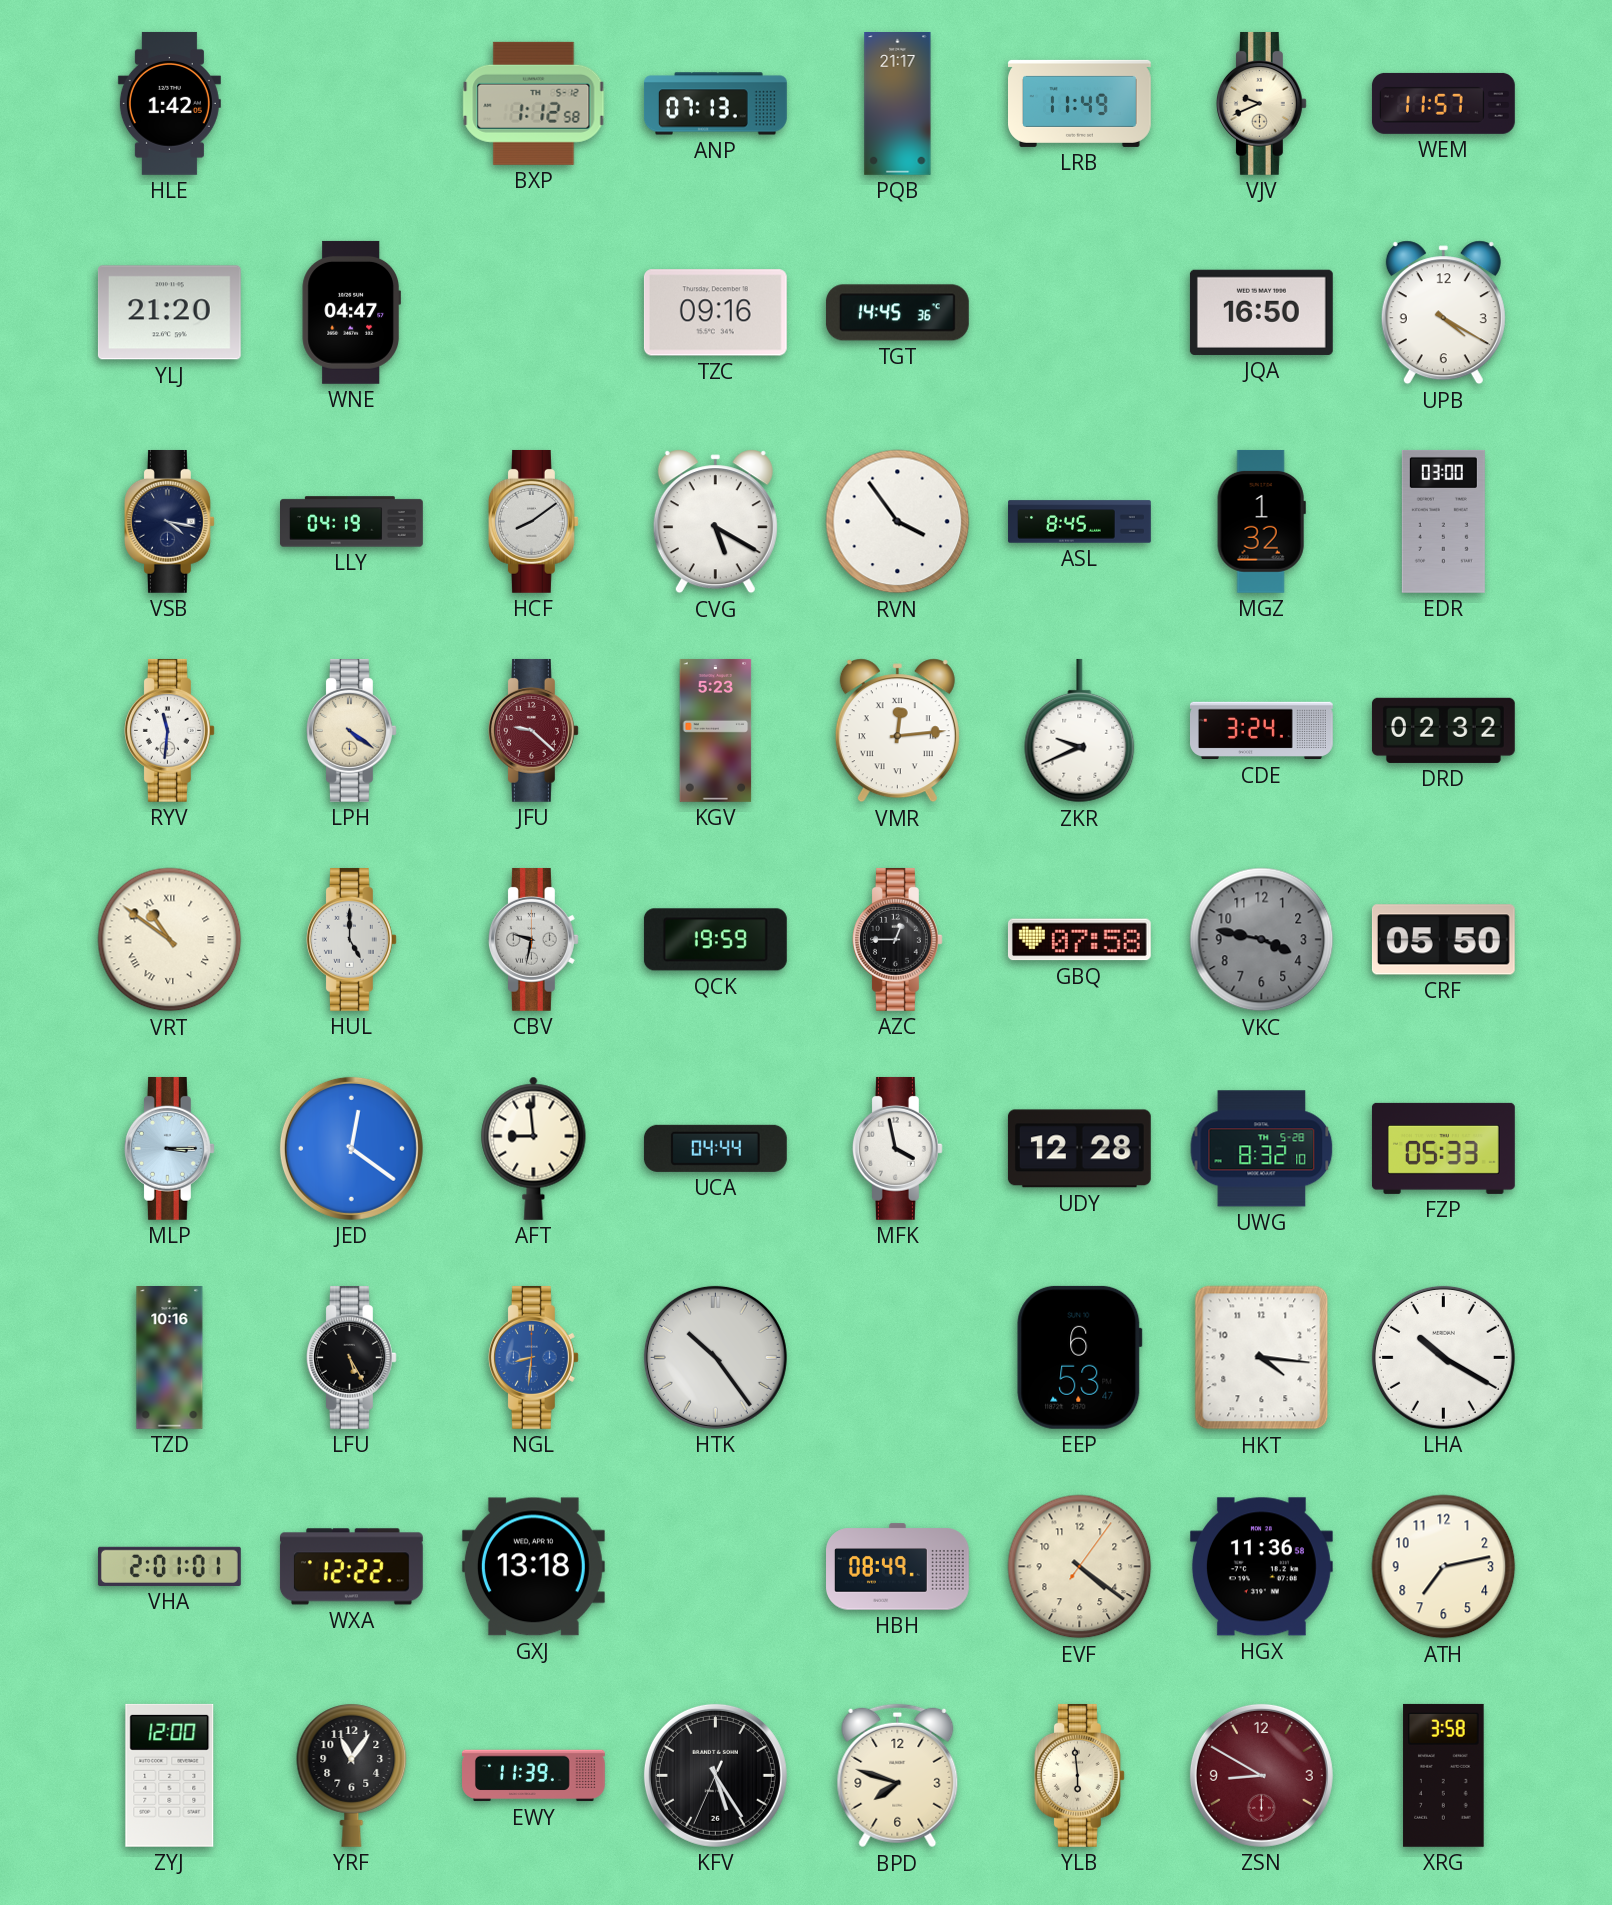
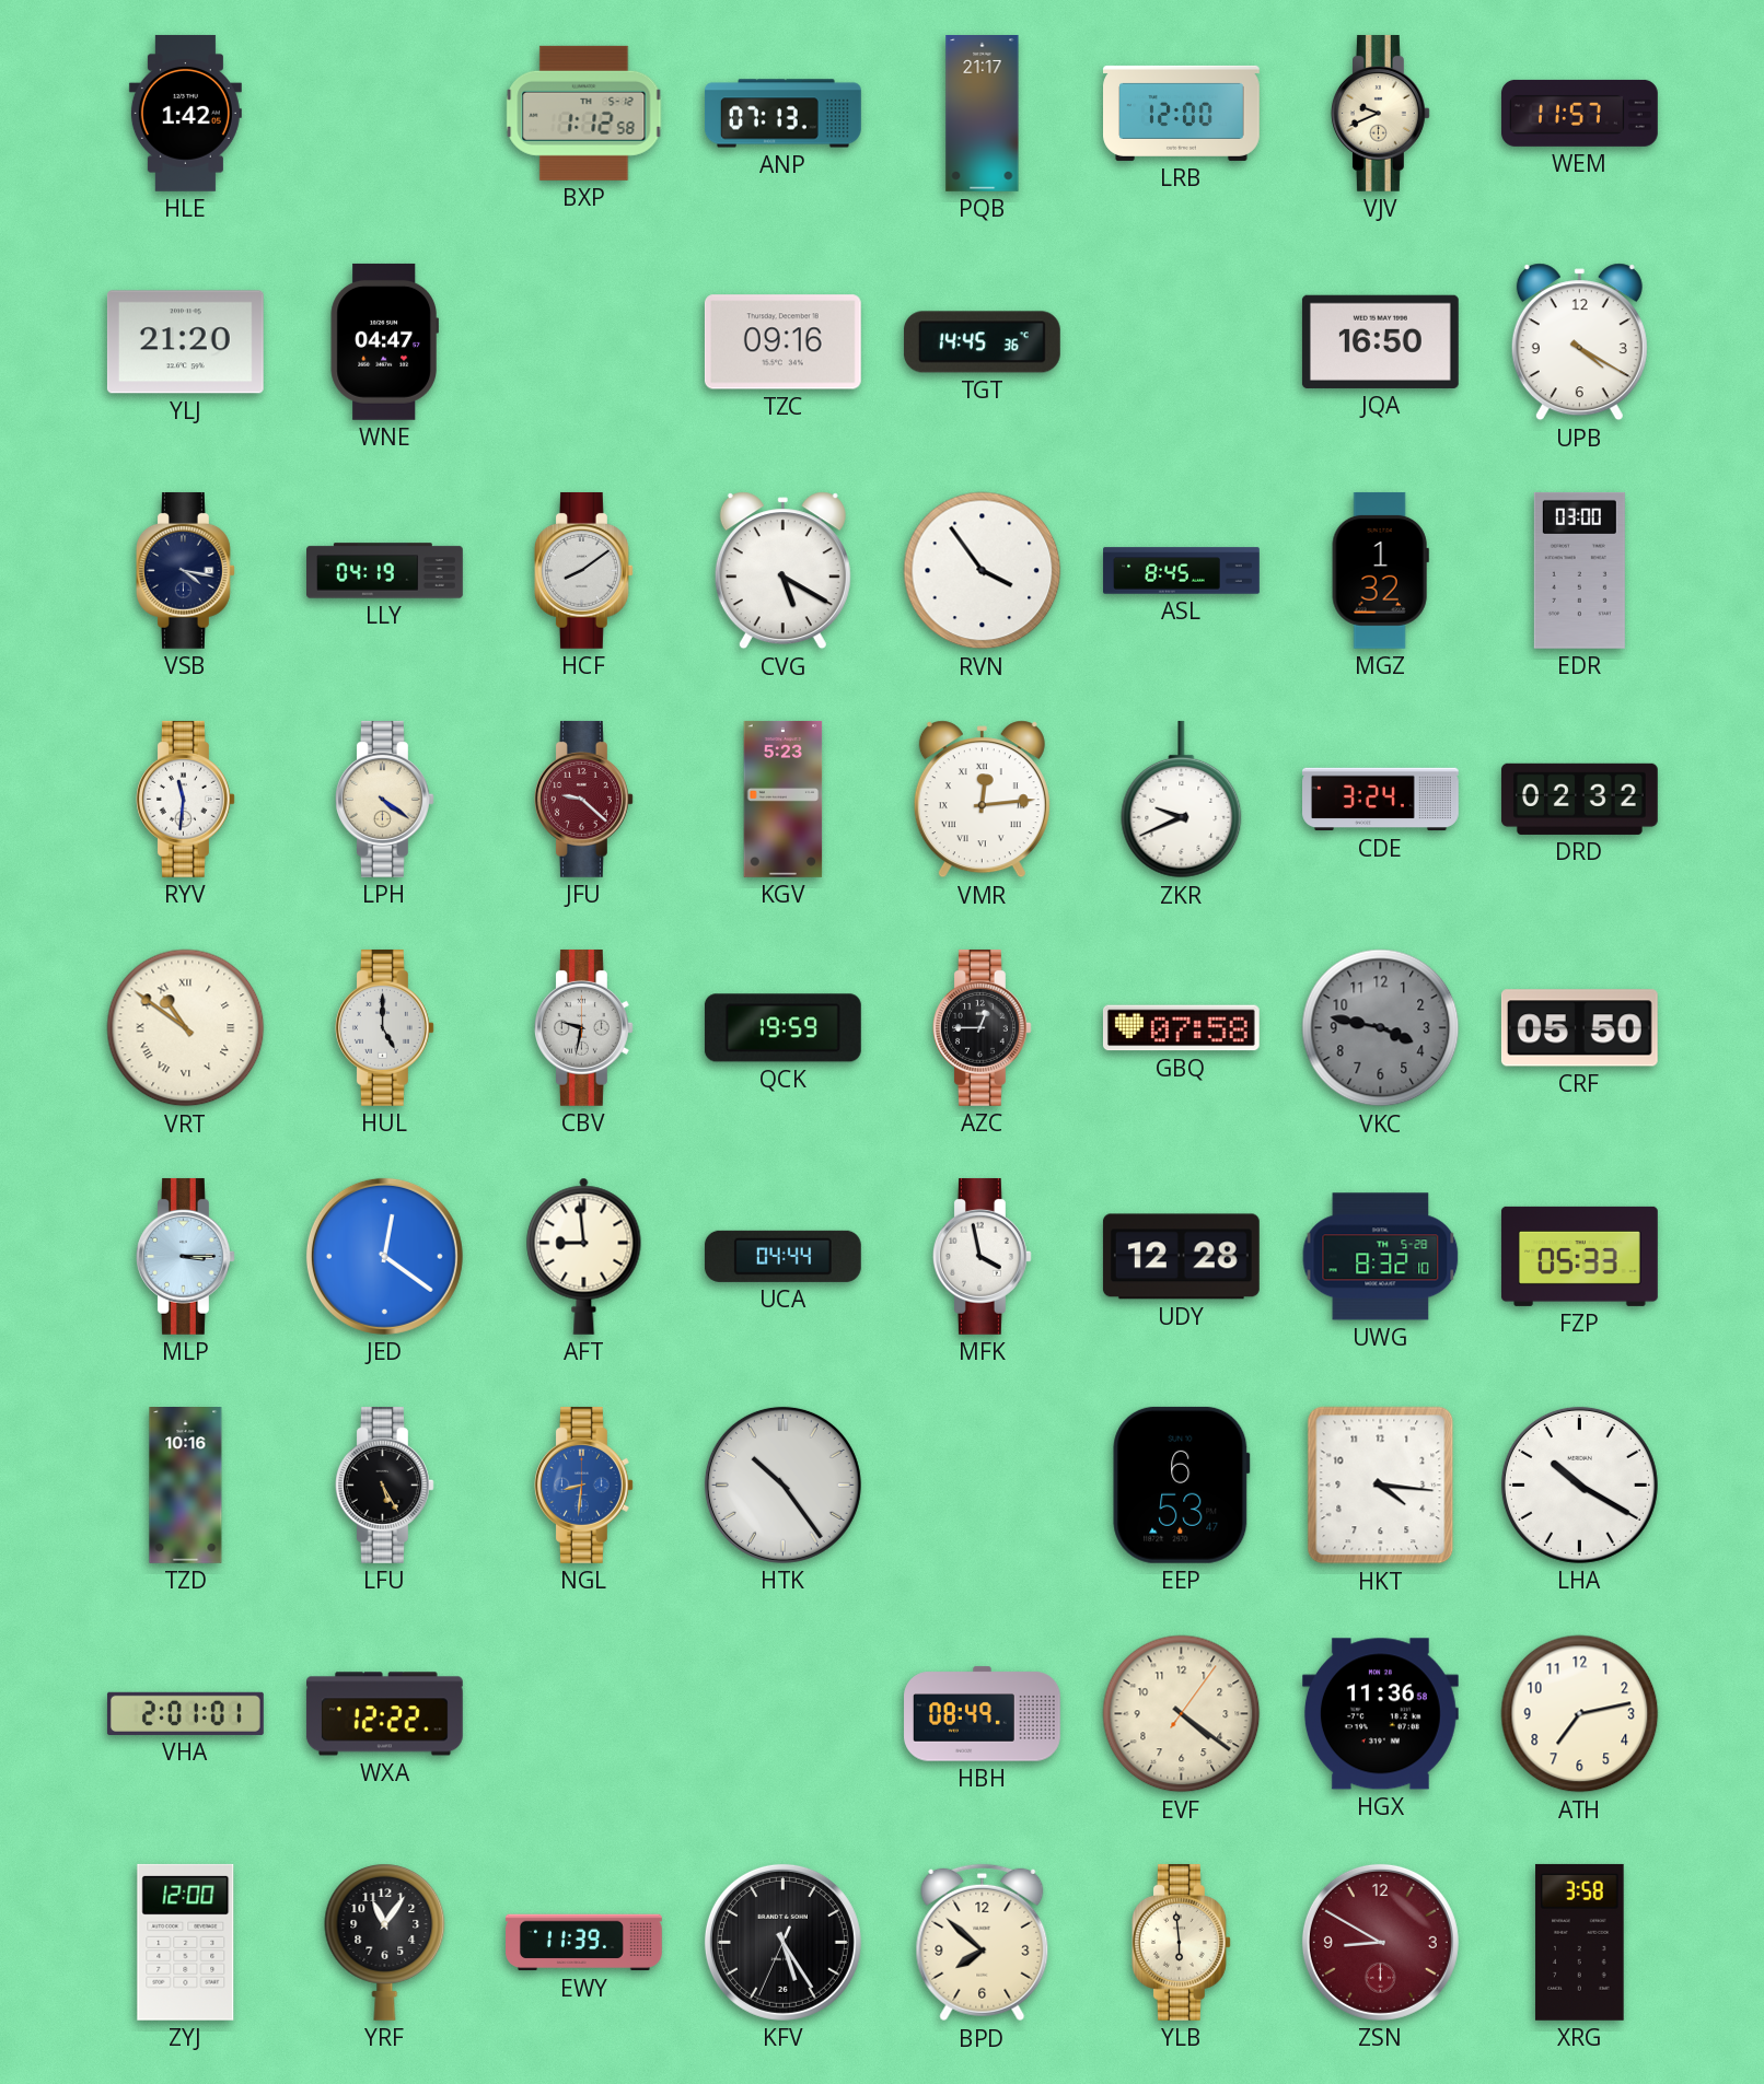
LRB: 11:49 -> 12:00 (1182, 113)
GXJ: 13:18 -> none (533, 1567)
BPD: 7:48 -> 7:52 (983, 1943)
